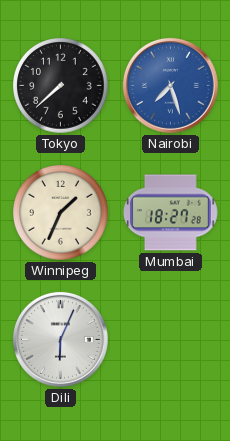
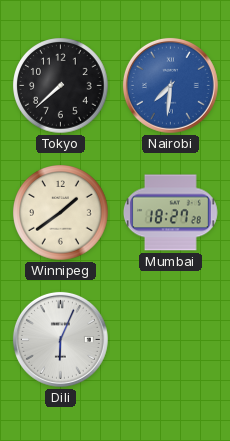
Nairobi: 7:27 -> 7:31 (170, 85)
Winnipeg: 1:34 -> 1:39 (61, 213)
